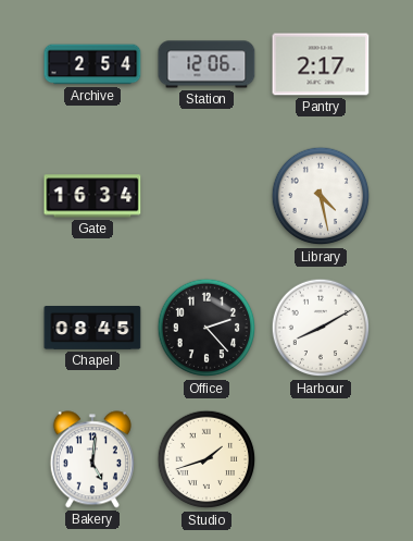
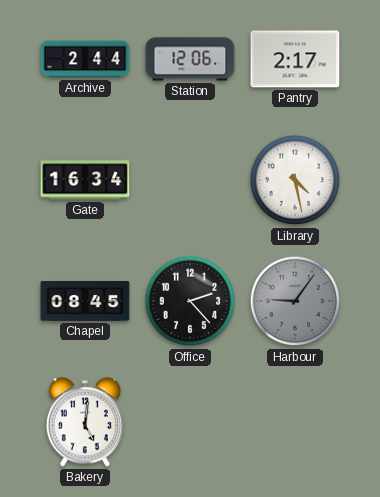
Archive: 2:54 -> 2:44 (85, 59)
Harbour: 8:10 -> 9:06 (295, 301)
Harbour dial: white -> grey (295, 301)
Studio: 1:42 -> none (206, 459)
